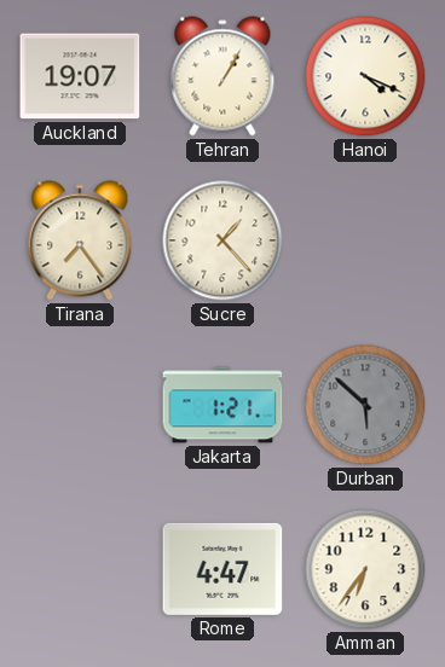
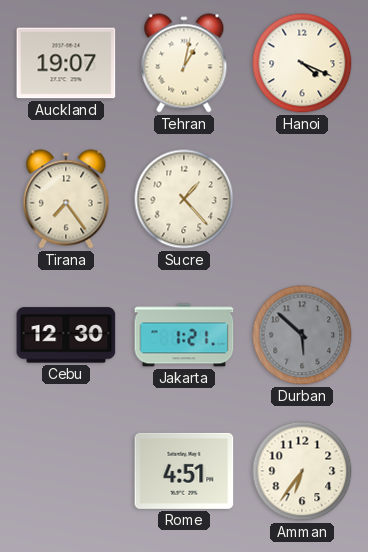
Tehran: 1:05 -> 1:02 (184, 63)
Cebu: none -> 12:30 (66, 335)
Rome: 4:47 -> 4:51 (184, 471)
